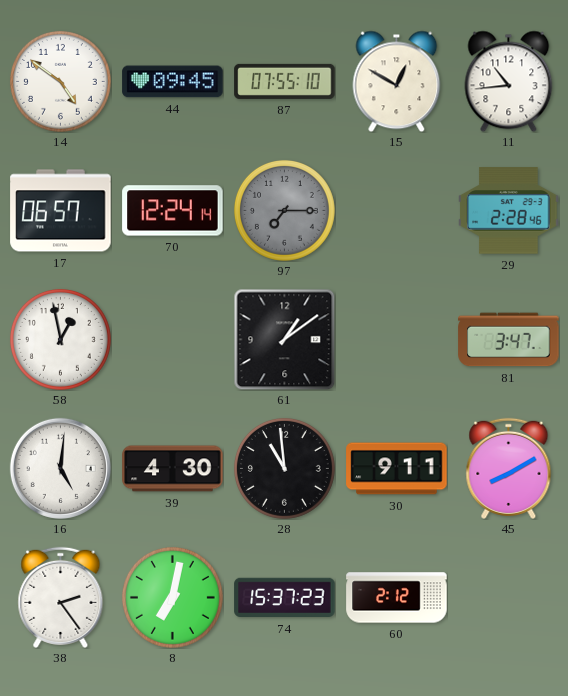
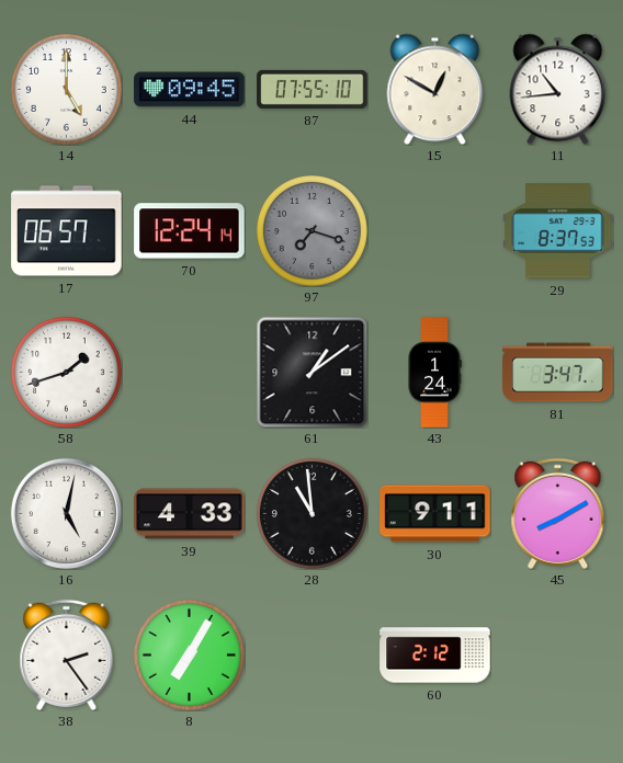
14: 4:51 -> 5:00 (66, 89)
97: 7:15 -> 7:18 (311, 230)
29: 2:28 -> 8:37 (558, 231)
58: 12:58 -> 1:42 (66, 372)
43: none -> 1:24 (434, 373)
16: 5:01 -> 5:02 (66, 513)
39: 4:30 -> 4:33 (190, 514)
8: 7:02 -> 7:05 (189, 654)
74: 15:37 -> none (285, 598)
